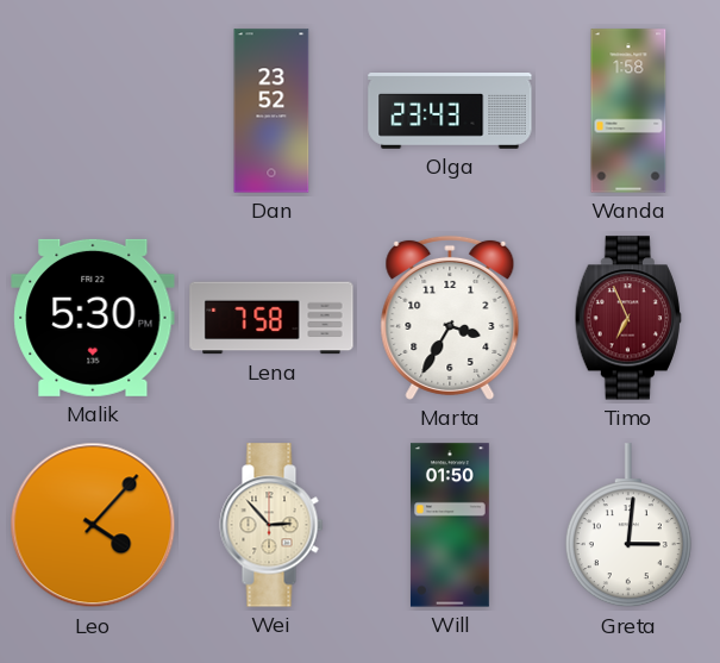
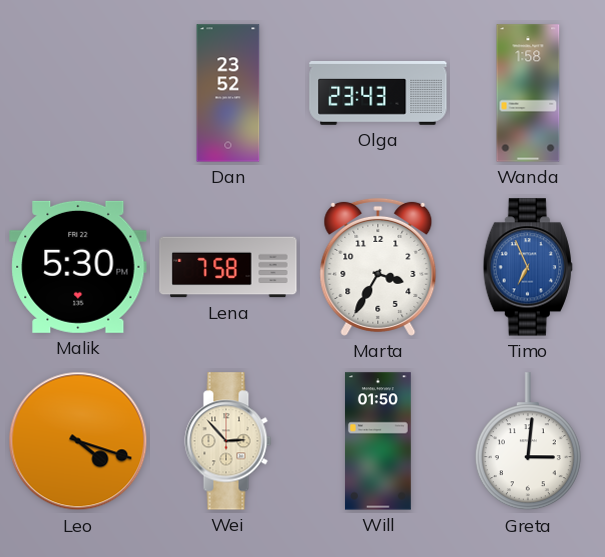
Timo dial: burgundy -> blue (528, 267)
Leo: 4:07 -> 4:18 (78, 441)
